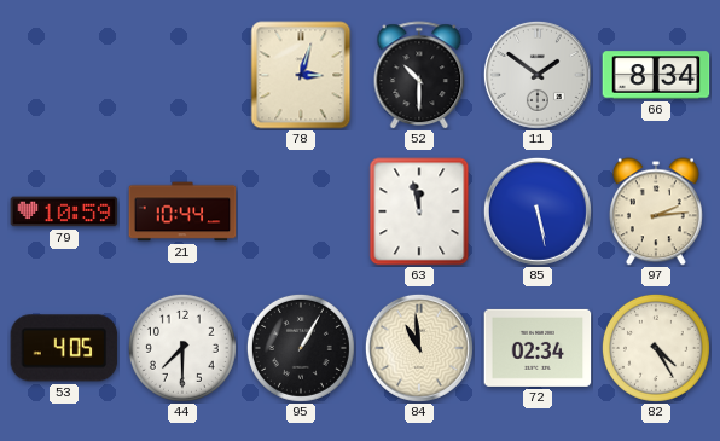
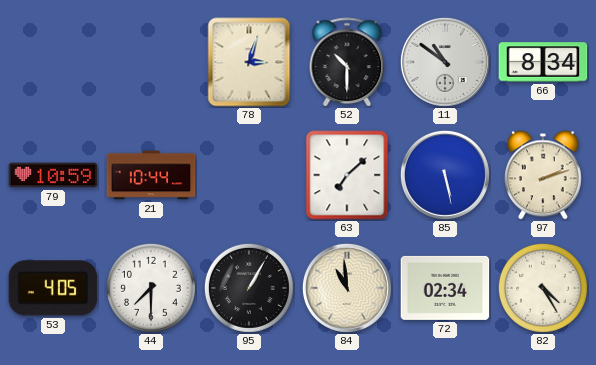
11: 1:51 -> 10:51 (445, 62)
63: 11:58 -> 7:08 (347, 175)
97: 2:14 -> 2:12 (543, 175)
